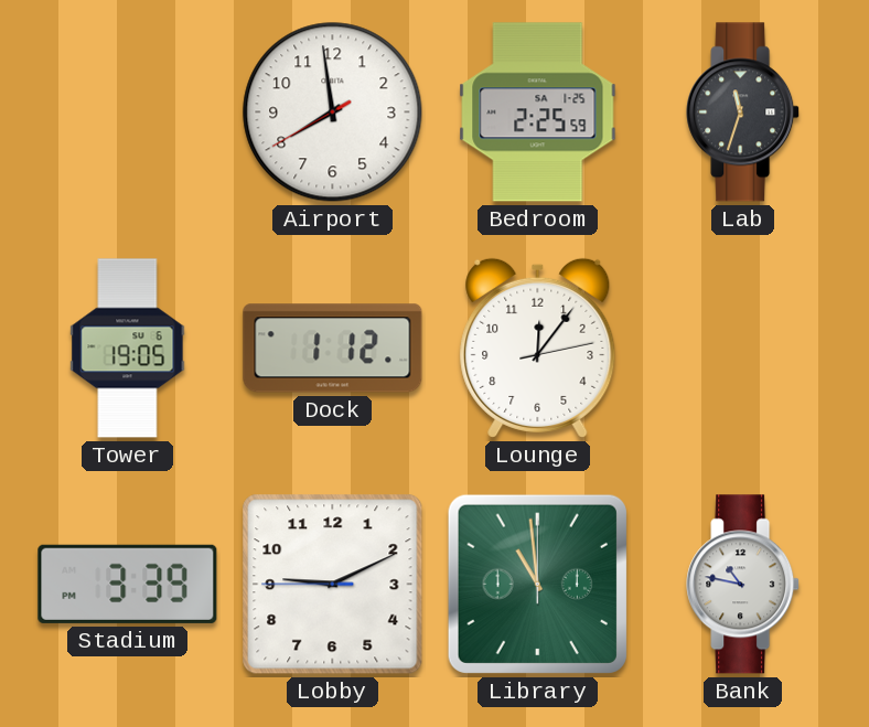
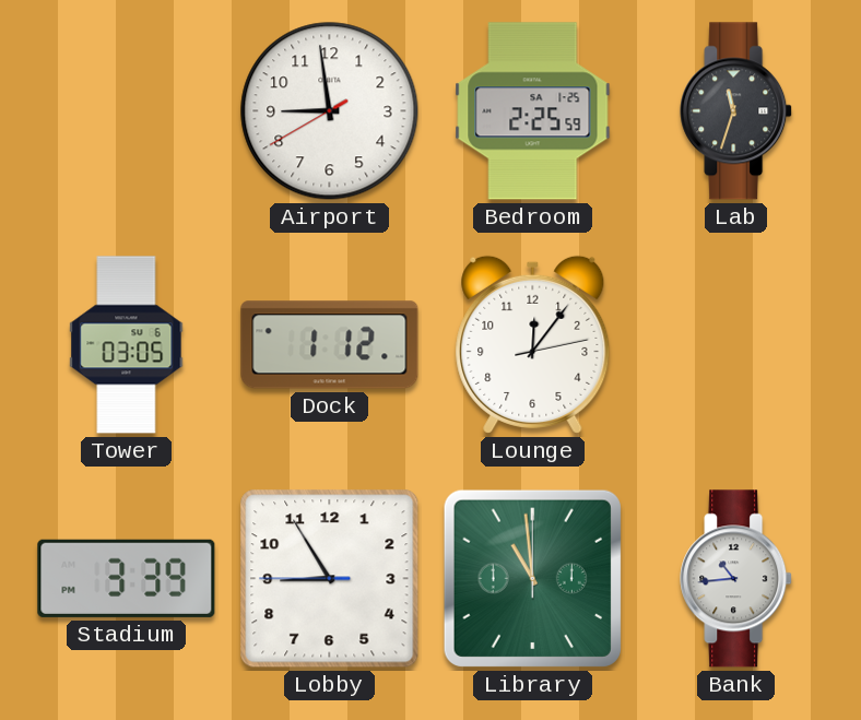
Airport: 7:58 -> 8:58 (330, 111)
Tower: 19:05 -> 03:05 (127, 345)
Lobby: 9:10 -> 8:54 (330, 579)
Bank: 10:47 -> 10:44 (736, 579)
